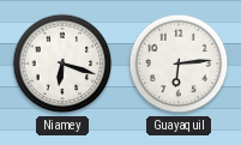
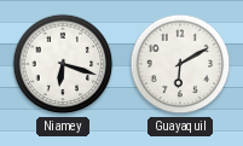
Guayaquil: 6:14 -> 6:10 (180, 64)
